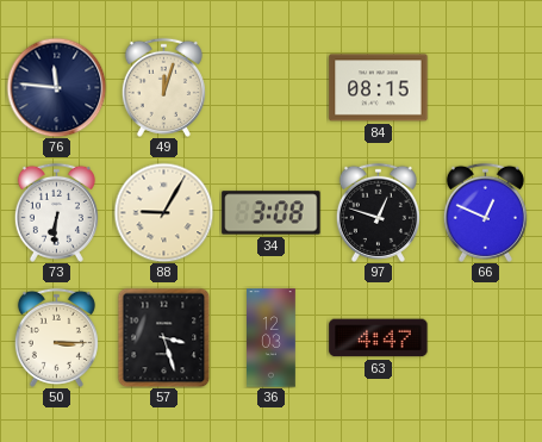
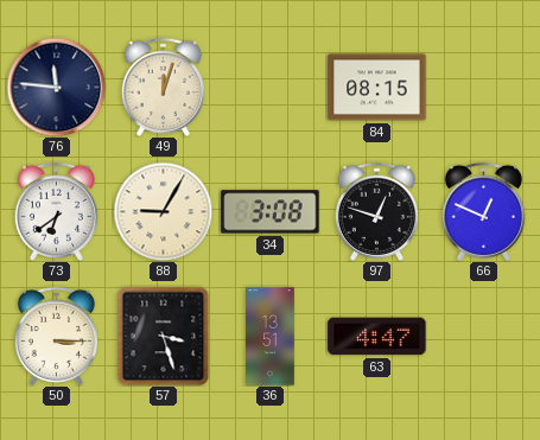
73: 6:31 -> 6:39 (56, 211)
36: 12:03 -> 13:51 (271, 337)
